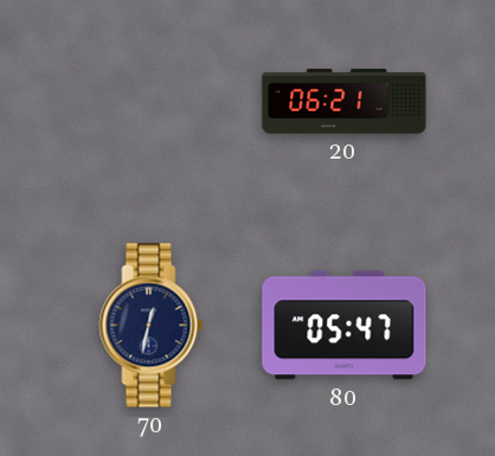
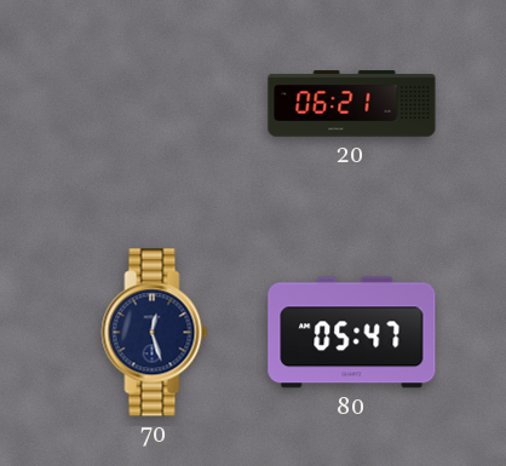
70: 12:32 -> 12:27 (155, 333)
